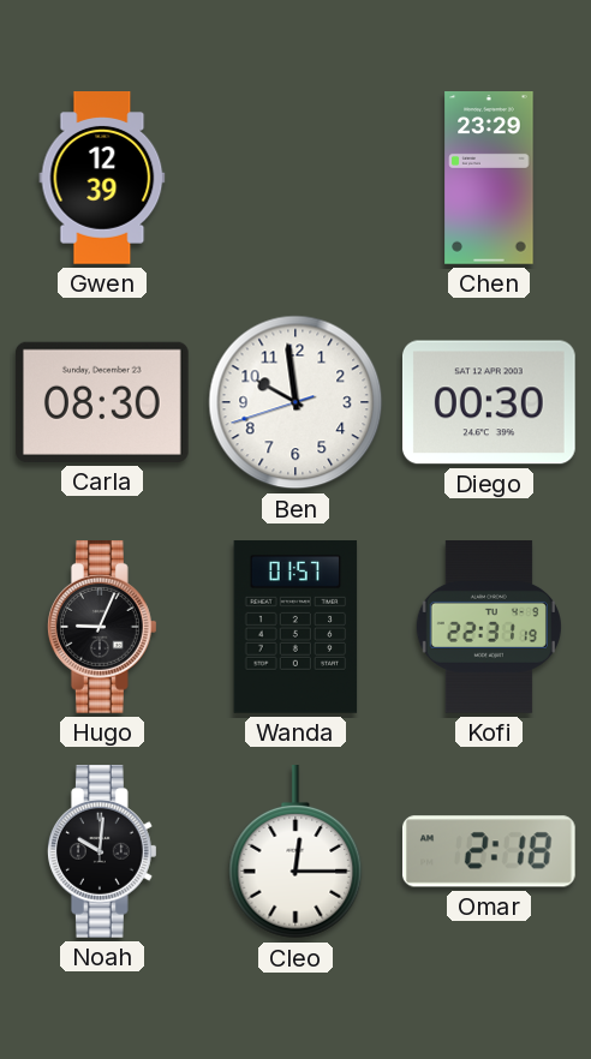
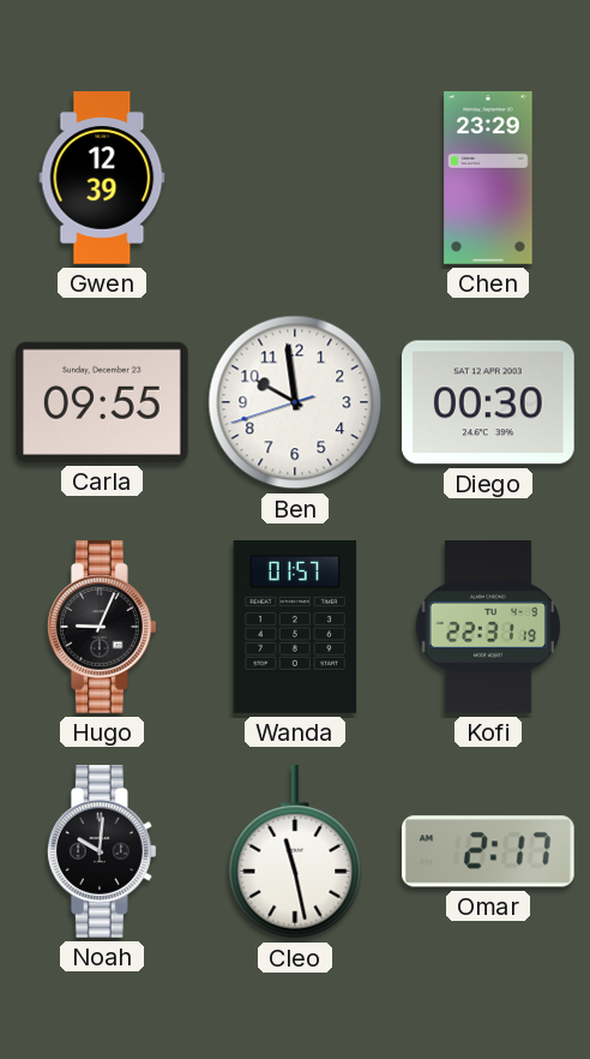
Carla: 08:30 -> 09:55 (102, 402)
Cleo: 12:15 -> 11:28 (295, 852)
Omar: 2:18 -> 2:17 (488, 851)
